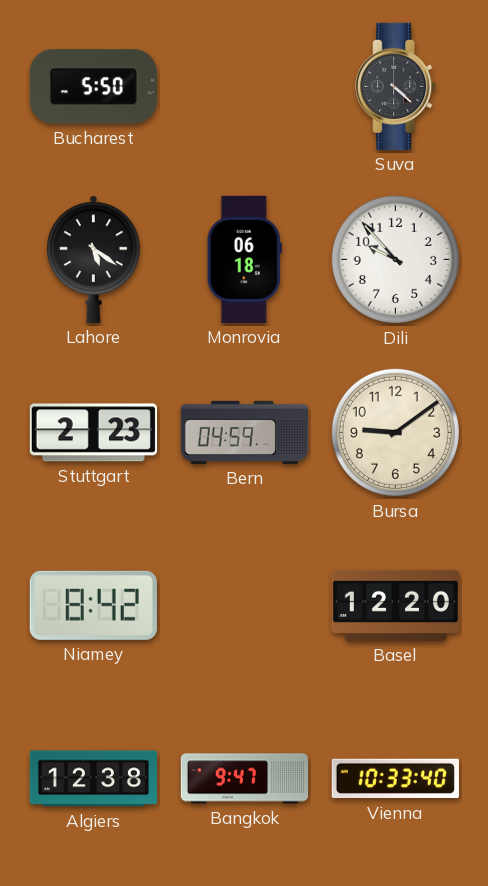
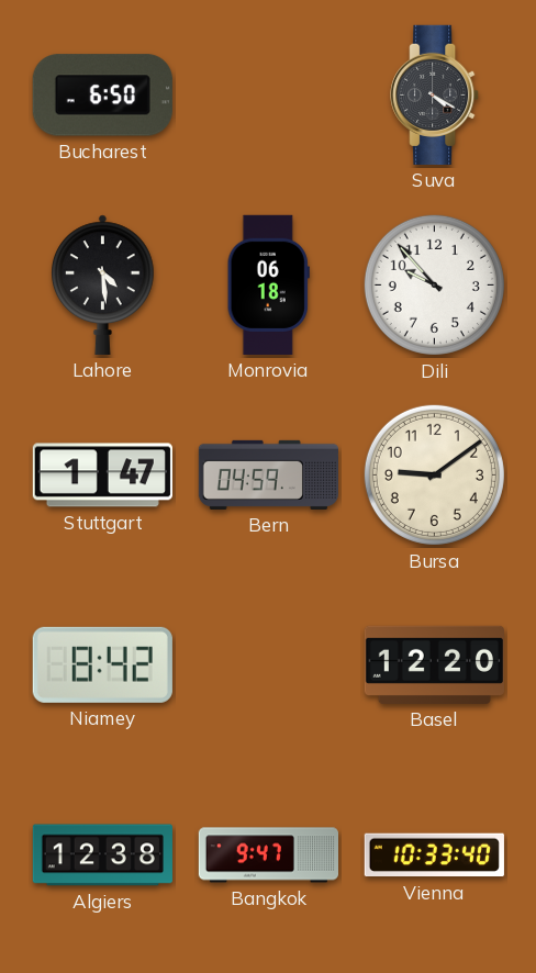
Bucharest: 5:50 -> 6:50 (102, 96)
Suva: 4:22 -> 4:20 (435, 94)
Lahore: 5:21 -> 4:29 (103, 284)
Stuttgart: 2:23 -> 1:47 (102, 476)
